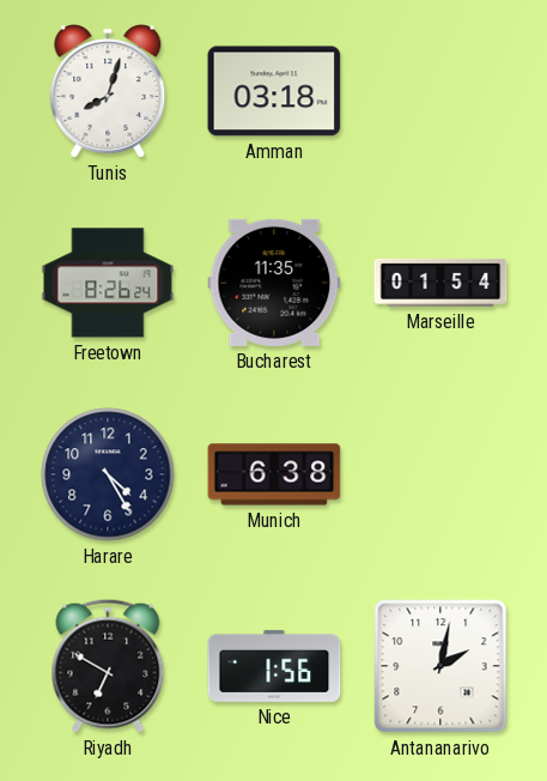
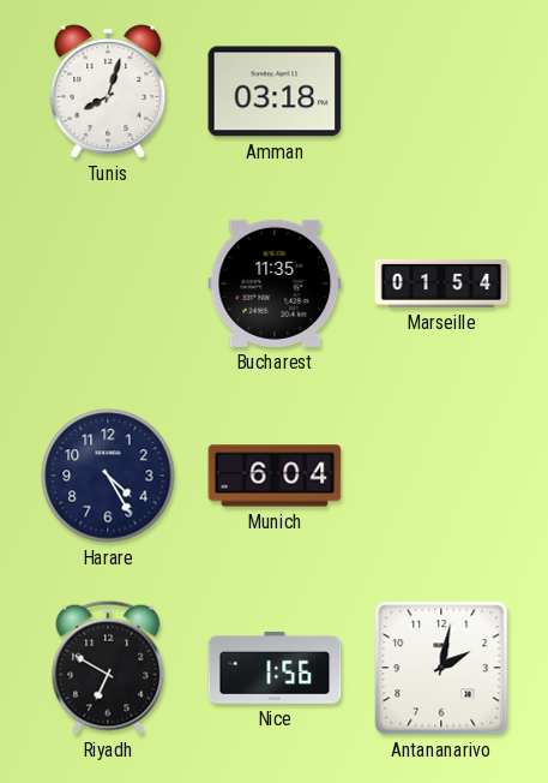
Freetown: 8:26 -> none (108, 283)
Munich: 6:38 -> 6:04 (275, 476)
